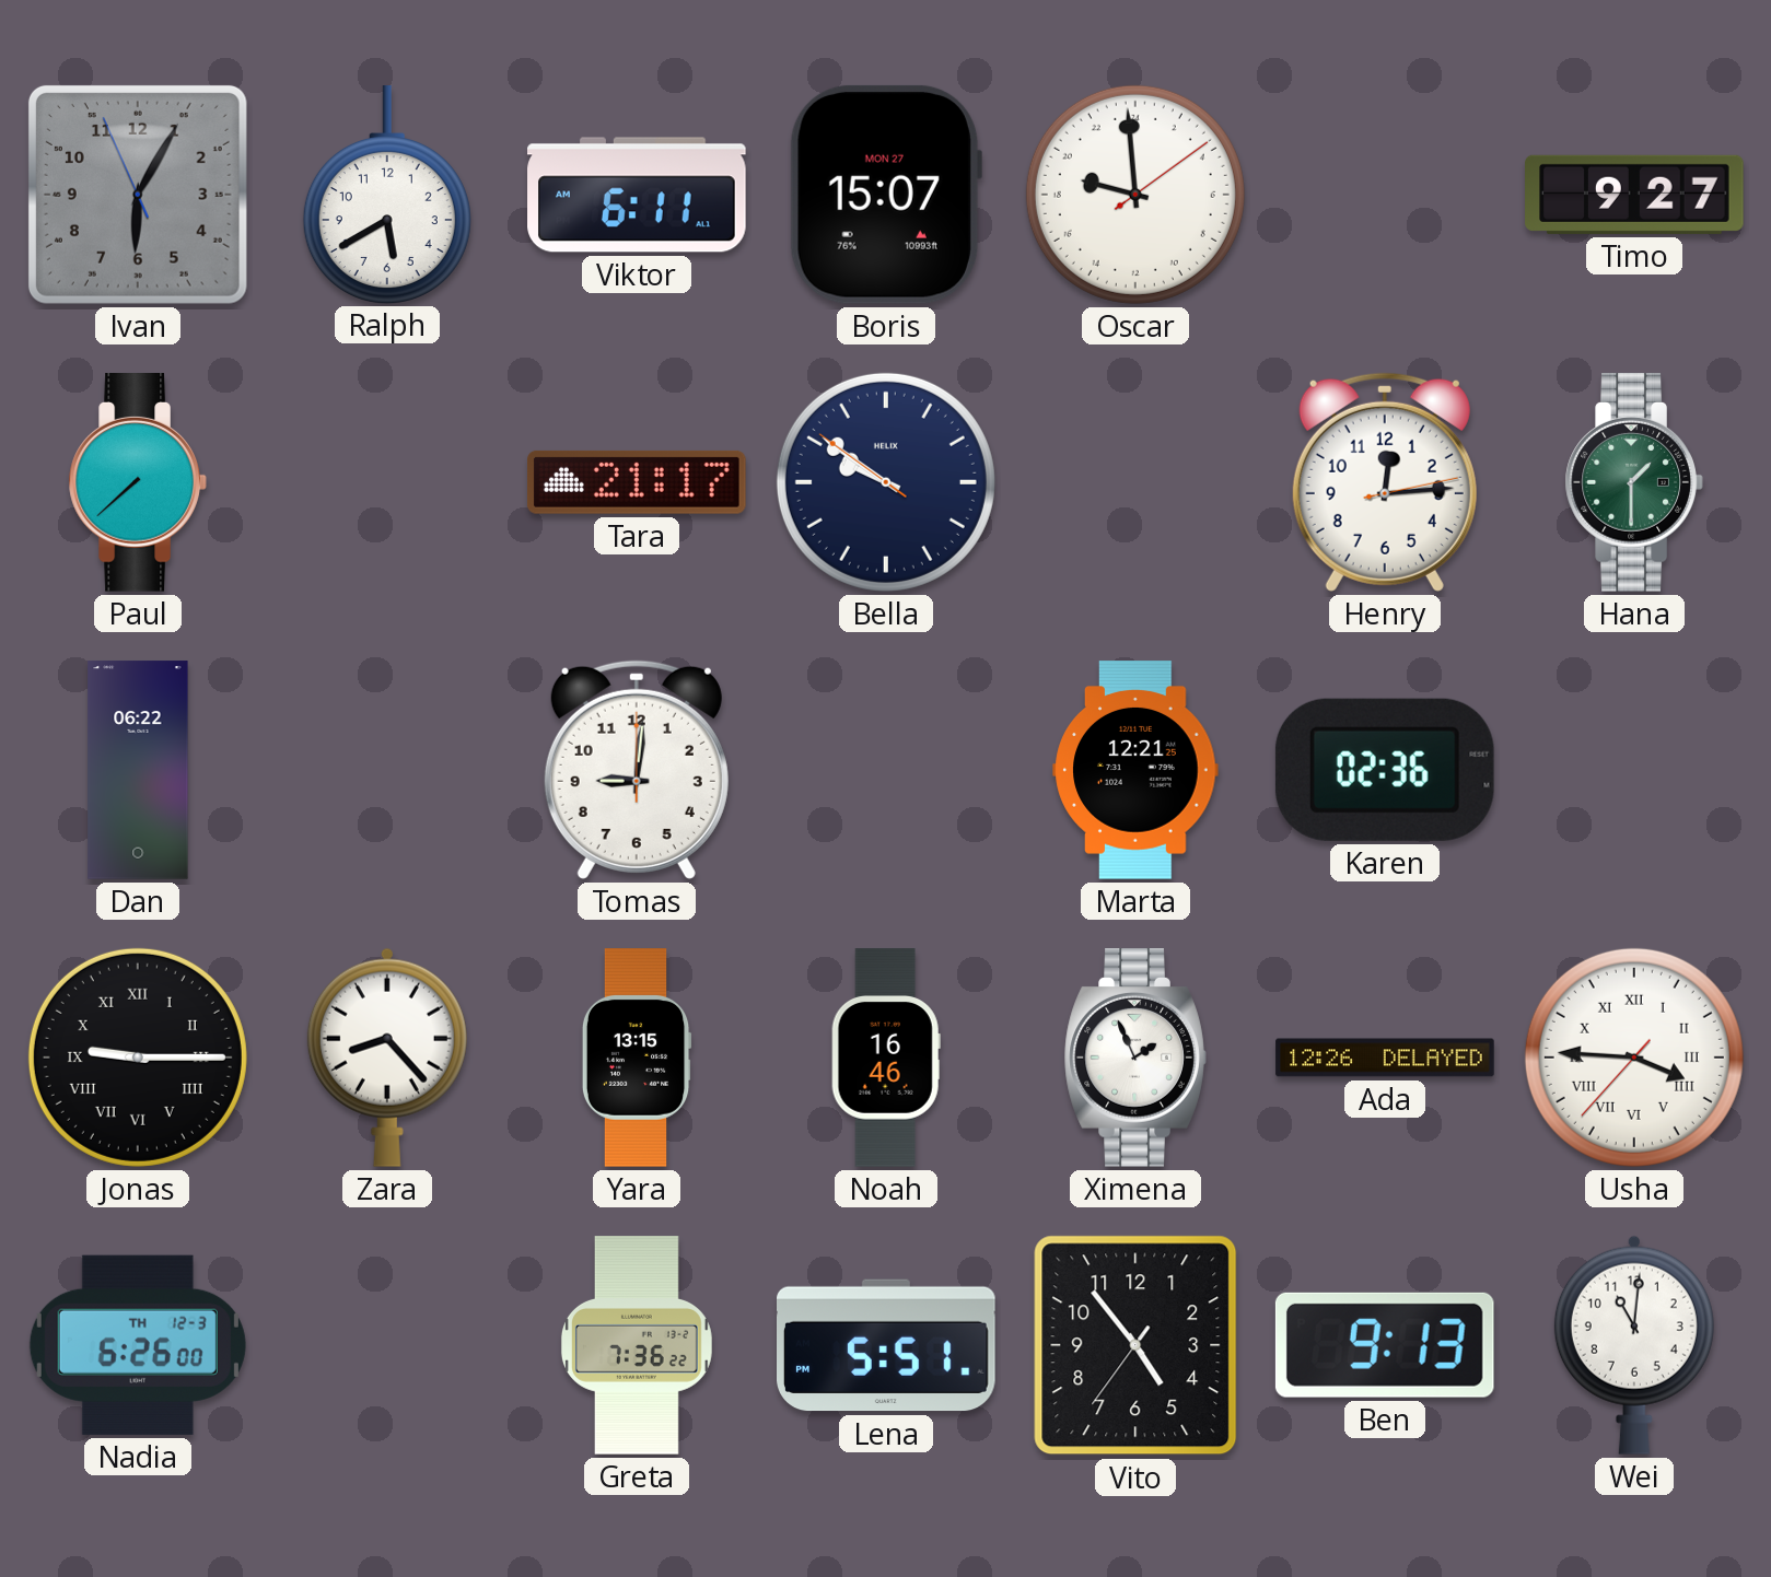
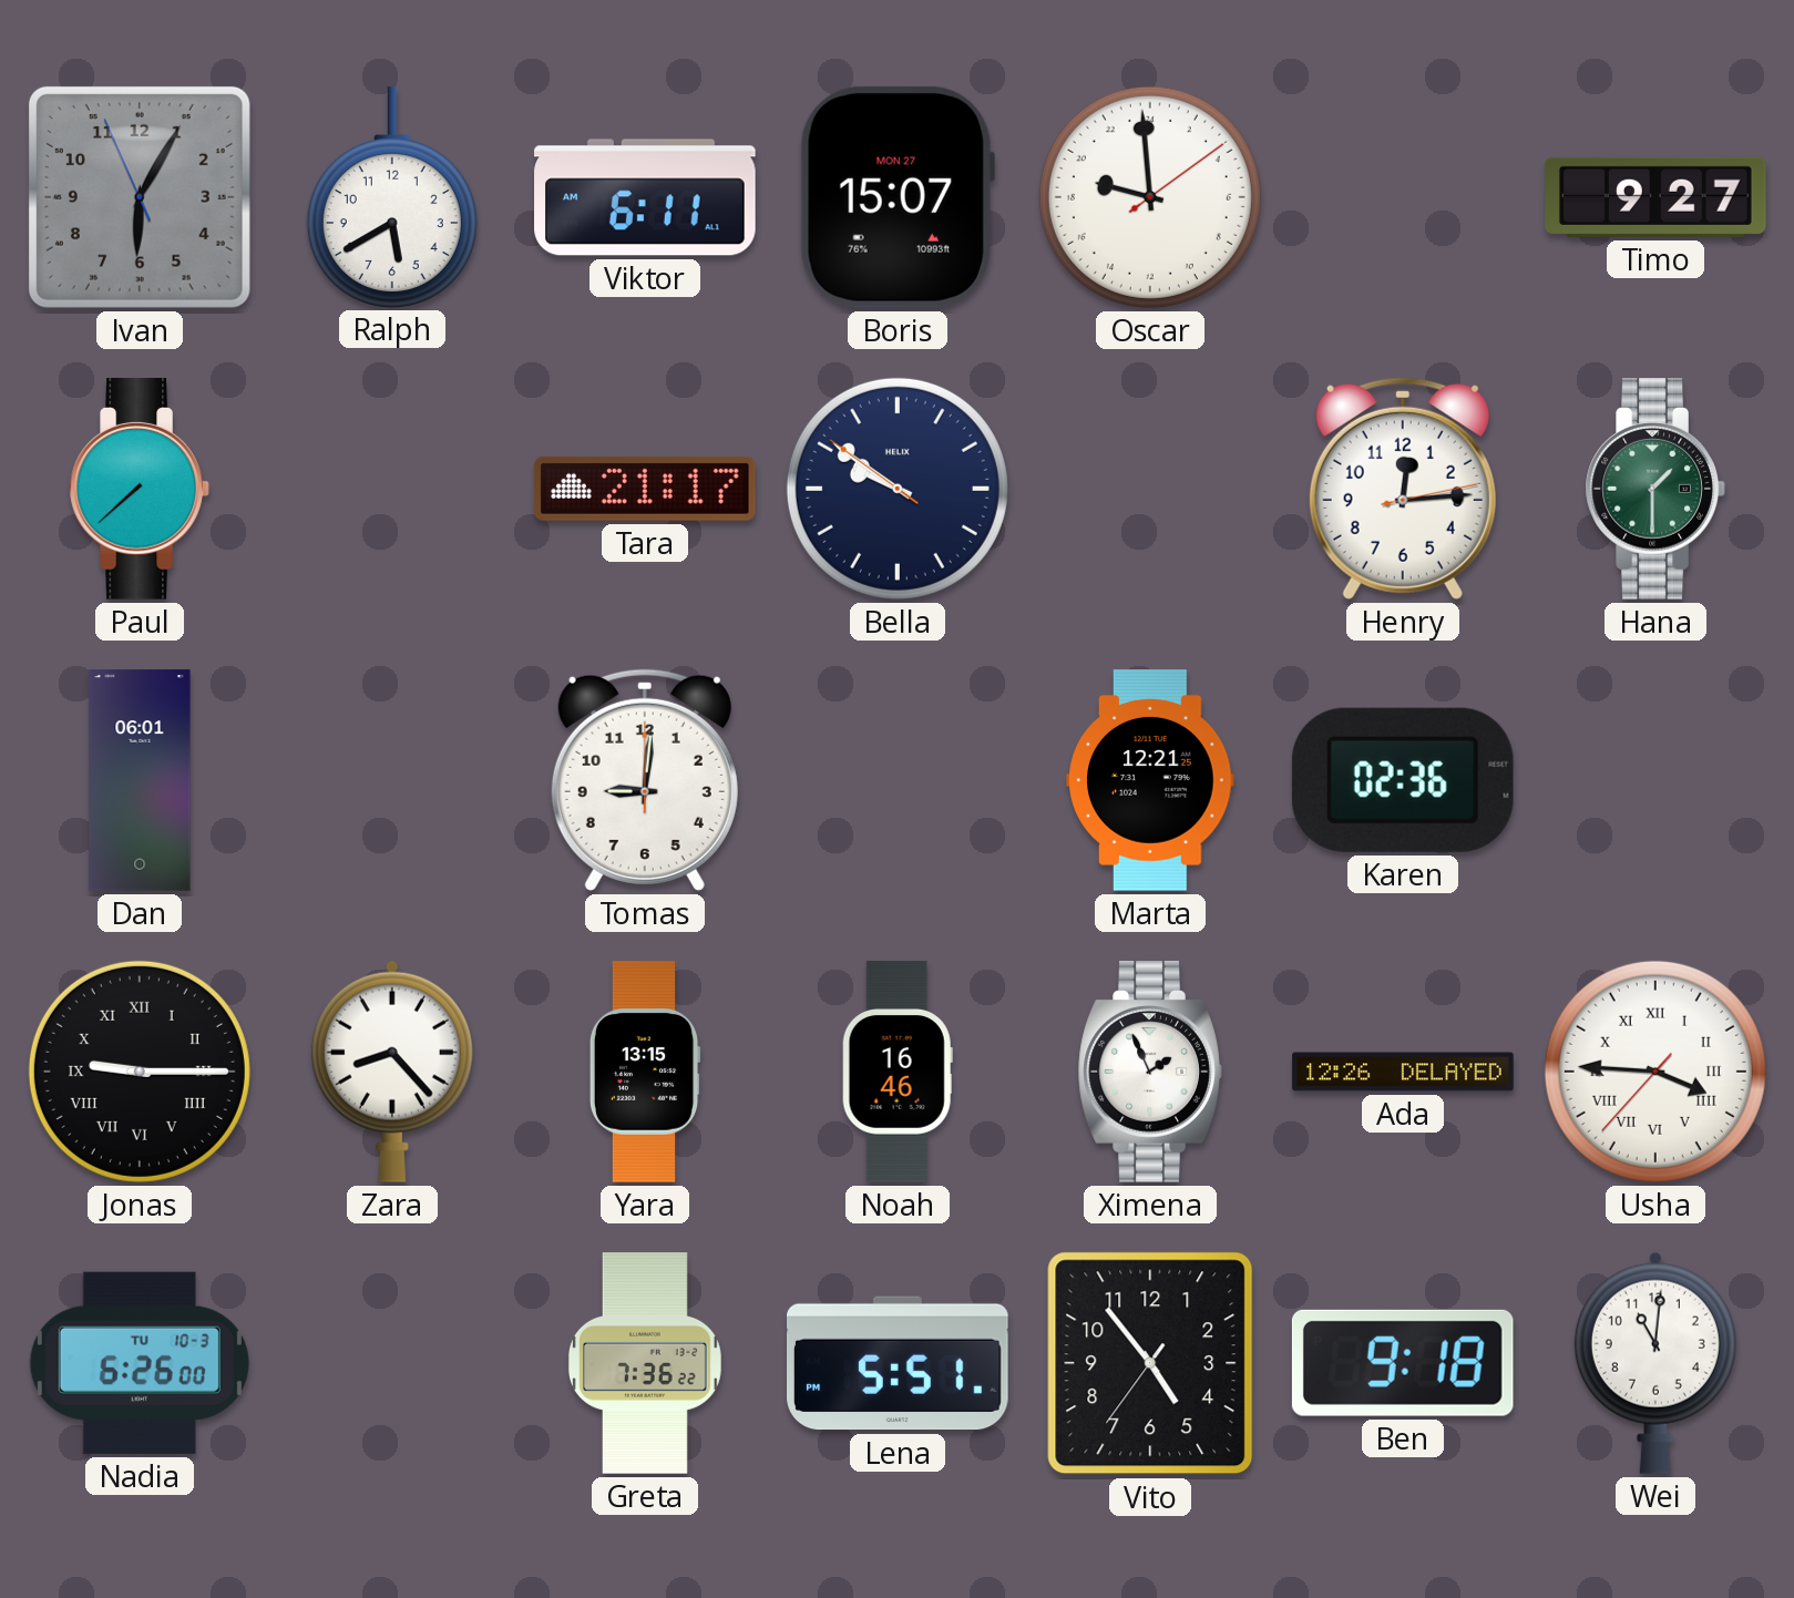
Dan: 06:22 -> 06:01 (140, 780)
Nadia date: TH 12-3 -> TU 10-3 (140, 1363)
Ben: 9:13 -> 9:18 (1403, 1363)
